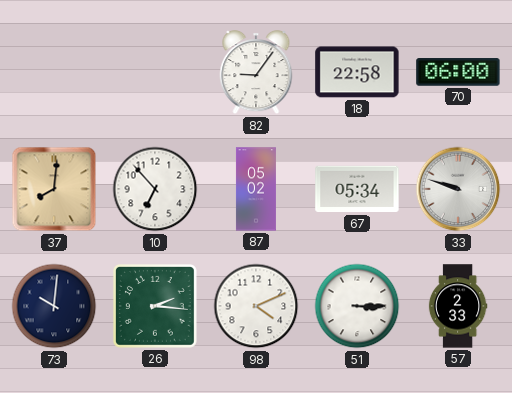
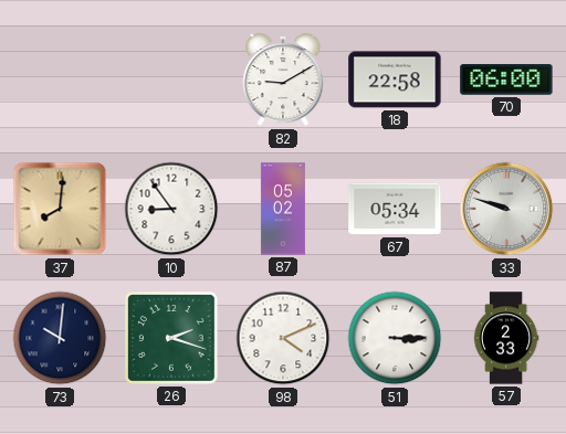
82: 9:06 -> 9:10 (283, 81)
10: 6:53 -> 8:54 (171, 209)
26: 2:16 -> 2:18 (171, 338)
